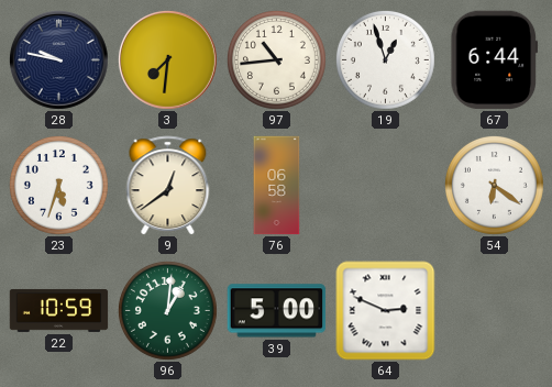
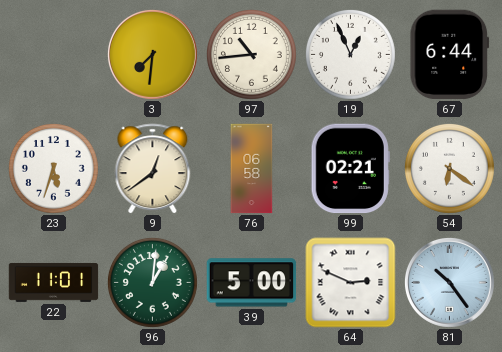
28: 9:47 -> none (58, 59)
19: 12:57 -> 12:56 (350, 54)
99: none -> 02:21 (350, 169)
22: 10:59 -> 11:01 (54, 282)
81: none -> 10:24 (449, 282)
